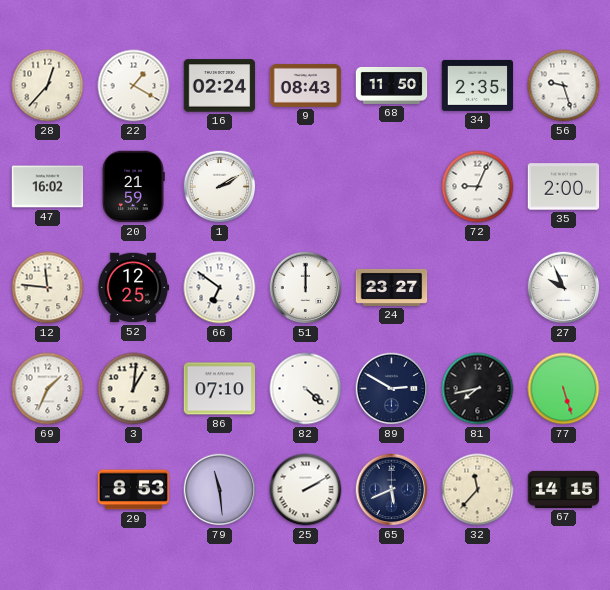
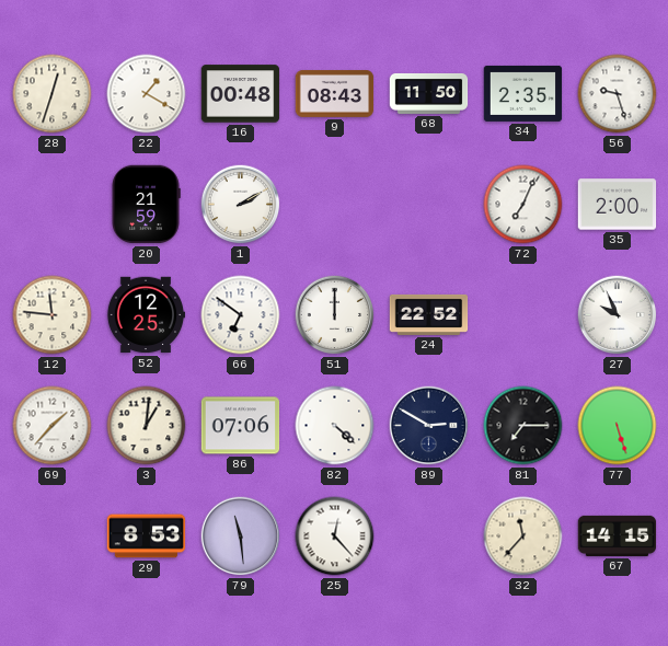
28: 12:37 -> 12:33 (53, 94)
16: 02:24 -> 00:48 (241, 94)
47: 16:02 -> none (48, 187)
72: 9:04 -> 7:04 (523, 205)
24: 23:27 -> 22:52 (429, 314)
69: 1:34 -> 1:37 (53, 426)
86: 07:10 -> 07:06 (241, 426)
81: 7:43 -> 7:15 (523, 426)
25: 2:10 -> 12:23 (335, 537)
65: 5:41 -> none (392, 490)
